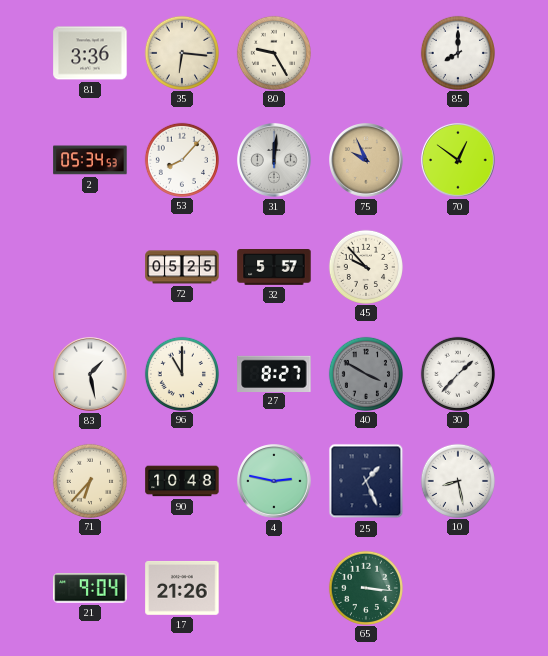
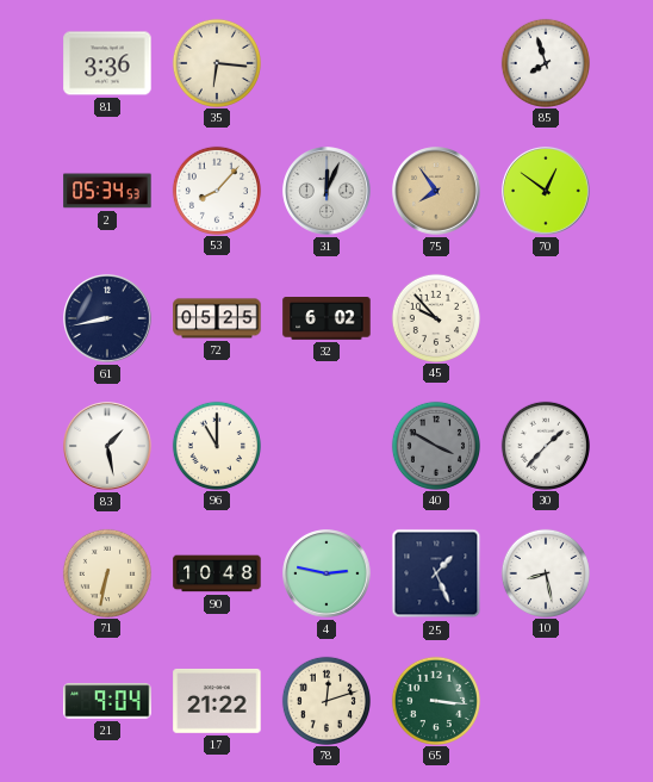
80: 9:25 -> none (273, 52)
85: 8:00 -> 7:57 (545, 62)
31: 12:01 -> 12:04 (326, 191)
75: 9:56 -> 7:54 (436, 191)
61: none -> 8:43 (107, 318)
32: 5:57 -> 6:02 (326, 318)
27: 8:27 -> none (274, 373)
71: 6:37 -> 6:32 (106, 572)
17: 21:26 -> 21:22 (217, 701)
78: none -> 12:12 (325, 700)
